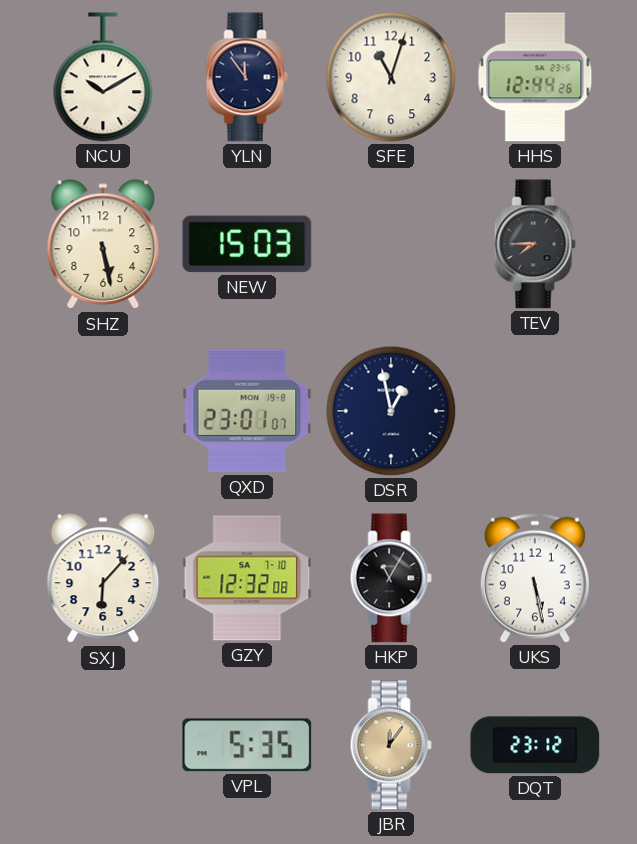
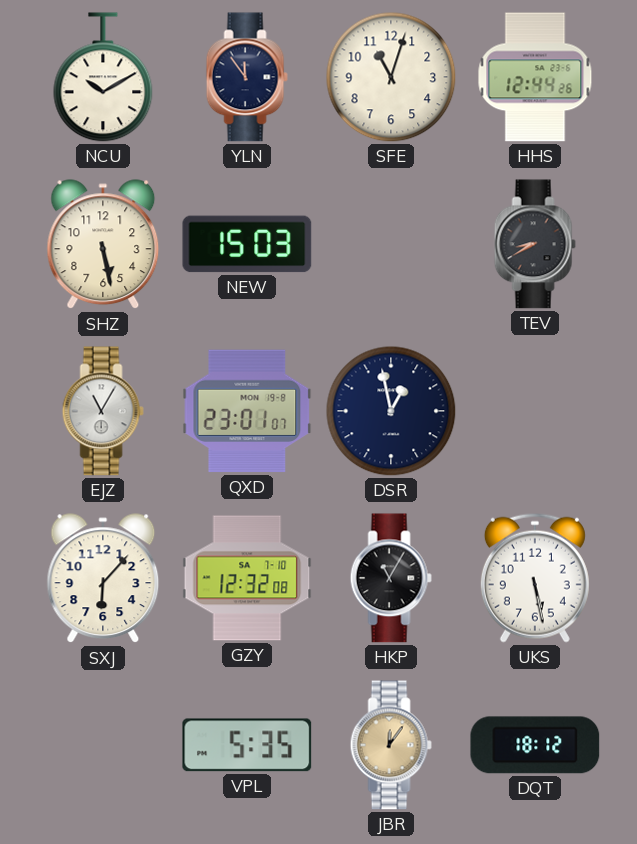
TEV: 7:45 -> 8:40 (535, 244)
EJZ: none -> 11:05 (103, 411)
DQT: 23:12 -> 18:12 (535, 745)
